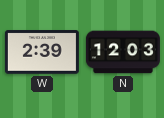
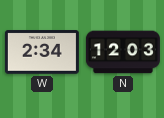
W: 2:39 -> 2:34 (42, 52)
